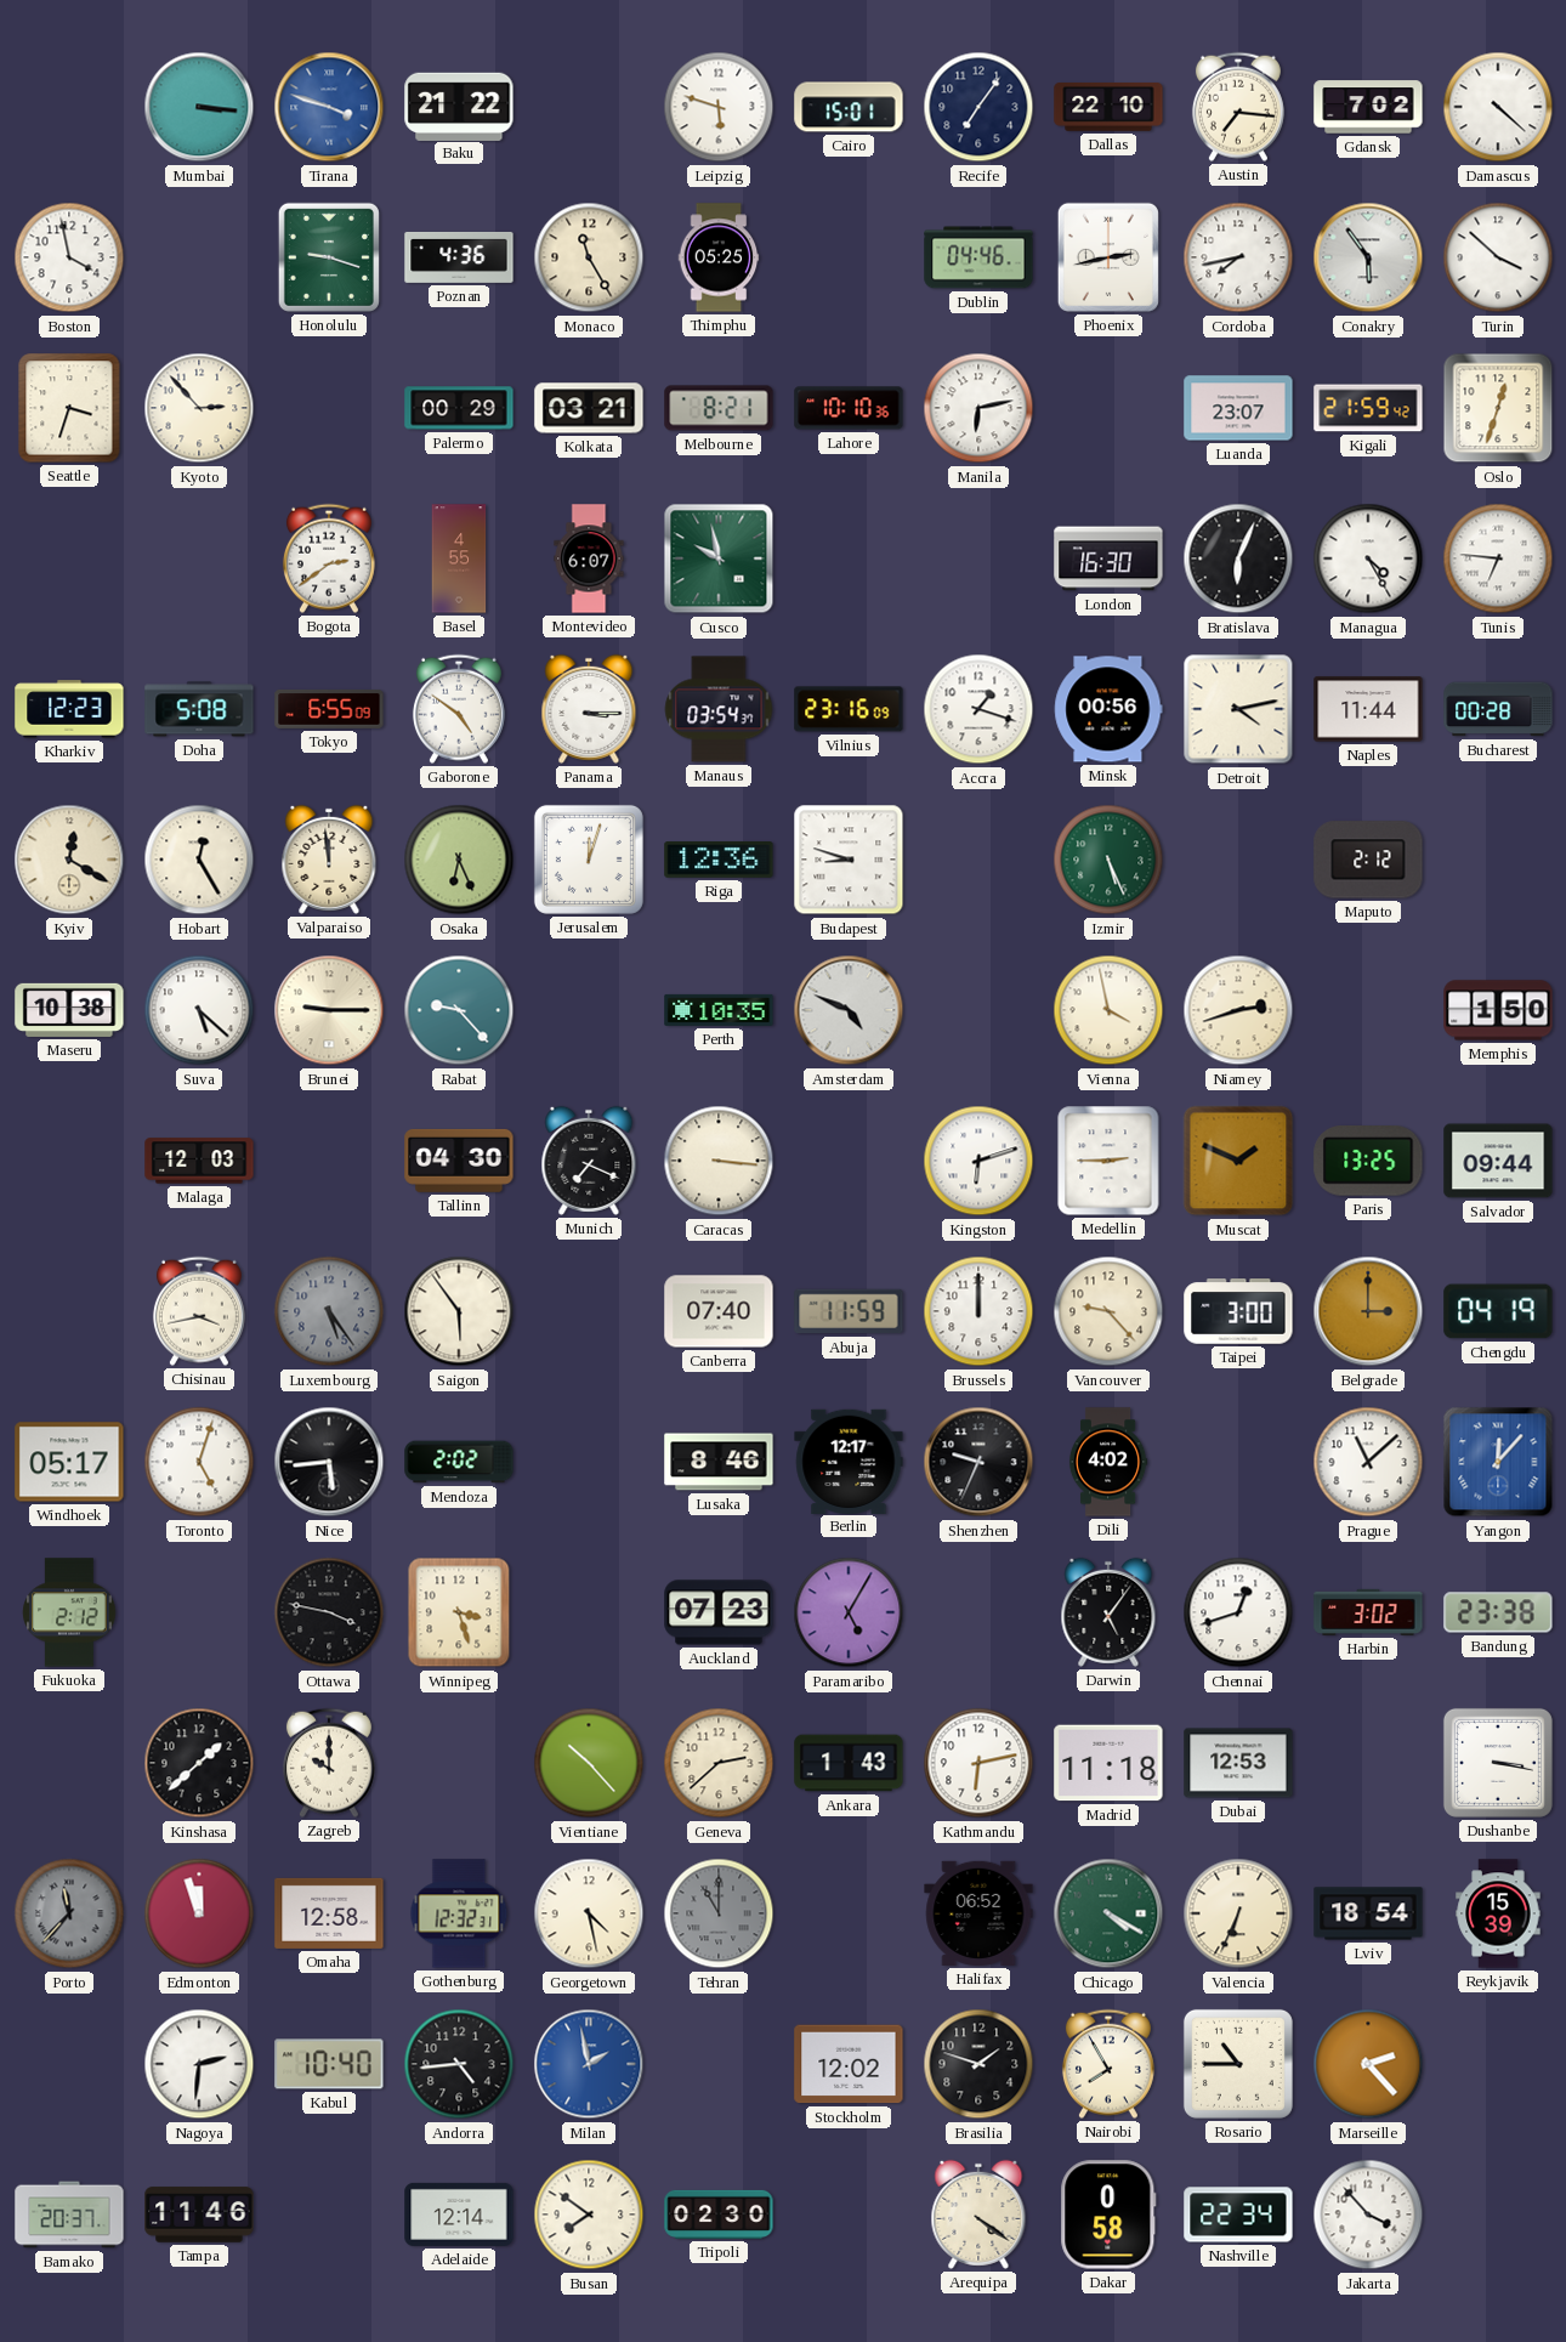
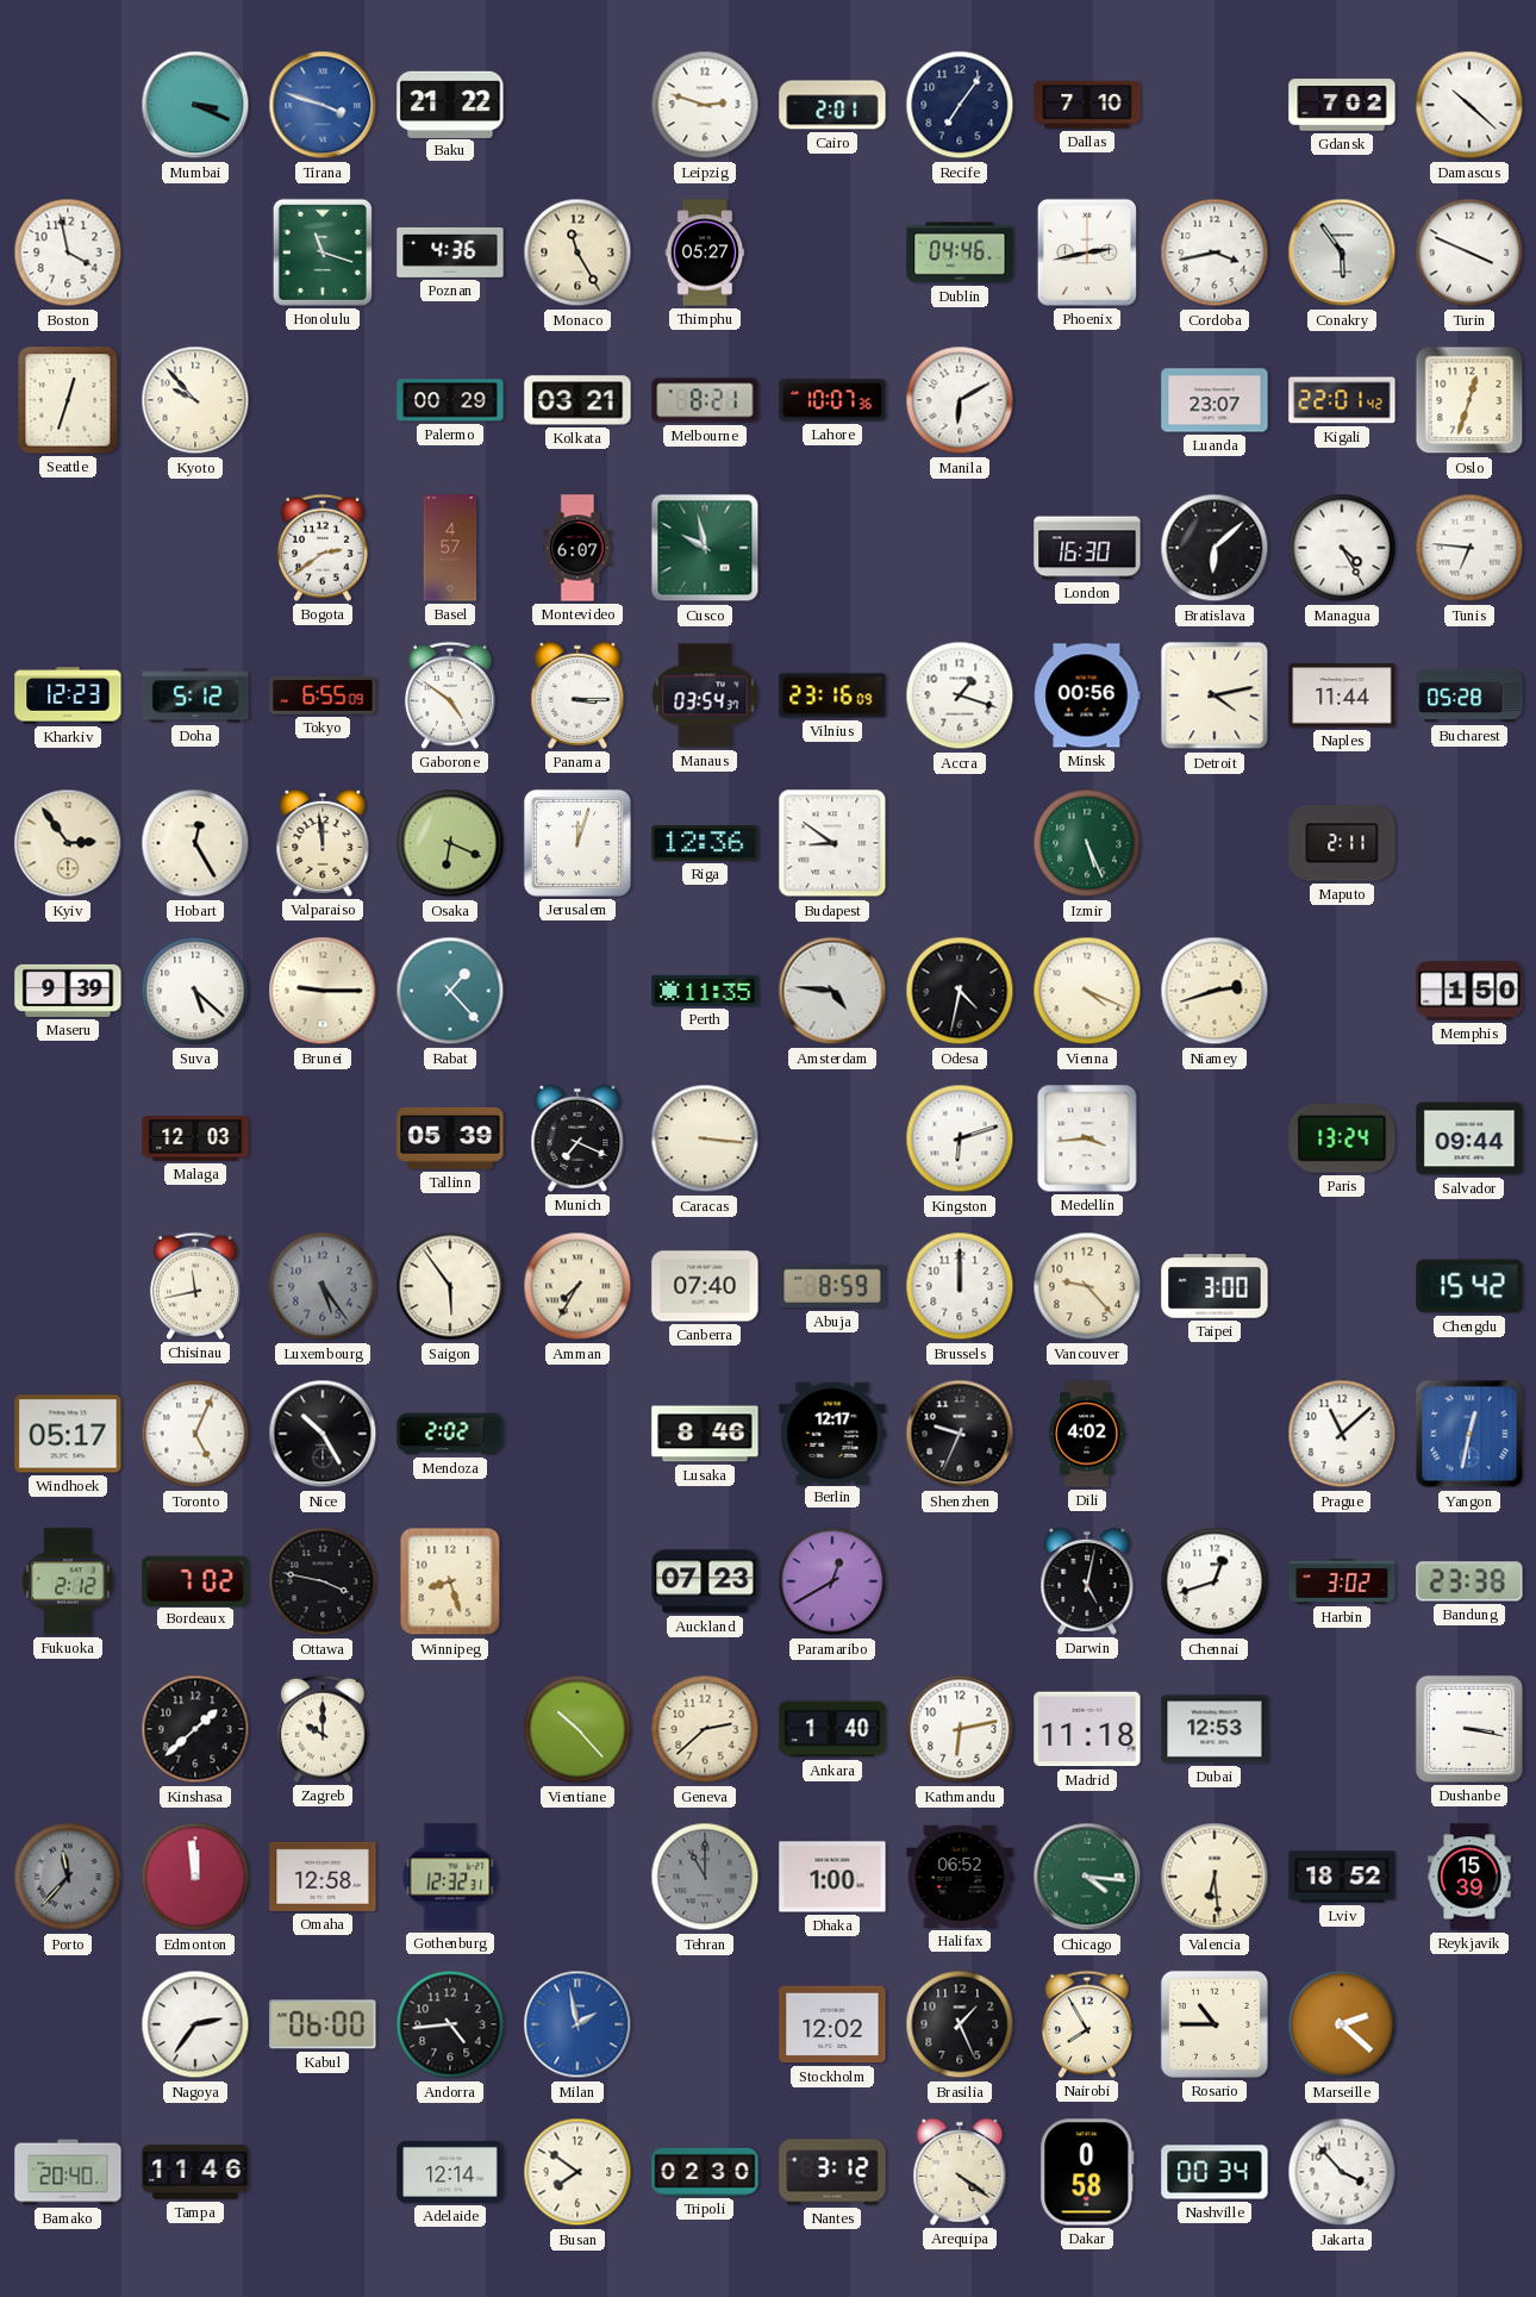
Mumbai: 3:16 -> 3:19 (195, 105)
Leipzig: 5:48 -> 2:48 (705, 105)
Cairo: 15:01 -> 2:01 (832, 105)
Dallas: 22:10 -> 7:10 (1087, 105)
Austin: 7:16 -> none (1238, 107)
Damascus: 4:22 -> 10:22 (1469, 105)
Honolulu: 9:18 -> 11:18 (323, 252)
Thimphu: 05:25 -> 05:27 (705, 252)
Cordoba: 7:43 -> 3:43 (1215, 252)
Turin: 3:52 -> 3:49 (1469, 252)
Seattle: 3:33 -> 12:33 (68, 400)
Kyoto: 2:53 -> 9:53 (195, 400)
Lahore: 10:10 -> 10:07 (832, 400)
Manila: 6:13 -> 6:10 (960, 400)
Kigali: 21:59 -> 22:01 (1342, 400)
Basel: 4:55 -> 4:57 (450, 548)
Bratislava: 6:04 -> 6:08 (1215, 548)
Doha: 5:08 -> 5:12 (195, 695)
Bucharest: 00:28 -> 05:28 (1469, 695)
Kyiv: 12:20 -> 2:54 (68, 843)
Osaka: 6:26 -> 6:19 (450, 843)
Budapest: 8:48 -> 8:51 (832, 843)
Maputo: 2:12 -> 2:11 (1342, 843)
Maseru: 10:38 -> 9:39 (68, 991)
Rabat: 9:23 -> 1:23 (450, 991)
Perth: 10:35 -> 11:35 (705, 991)
Amsterdam: 4:49 -> 4:46 (832, 991)
Odesa: none -> 4:32 (960, 991)
Vienna: 3:58 -> 4:19 (1087, 991)
Tallinn: 04:30 -> 05:39 (450, 1138)
Medellin: 2:45 -> 3:44 (1087, 1138)
Muscat: 1:49 -> none (1238, 1161)
Paris: 13:25 -> 13:24 (1342, 1140)
Chisinau: 3:43 -> 11:43 (195, 1286)
Amman: none -> 7:35 (577, 1286)
Abuja: 11:59 -> 8:59 (832, 1286)
Belgrade: 3:00 -> none (1368, 1311)
Chengdu: 04:19 -> 15:42 (1469, 1286)
Toronto: 5:03 -> 5:04 (195, 1434)
Nice: 5:44 -> 10:25 (323, 1434)
Yangon: 12:07 -> 12:32 (1469, 1434)
Bordeaux: none -> 7:02 (195, 1580)
Winnipeg: 3:27 -> 8:27 (450, 1581)
Paramaribo: 5:05 -> 12:40 (832, 1581)
Darwin: 5:06 -> 5:02 (1087, 1581)
Ankara: 1:43 -> 1:40 (832, 1729)
Edmonton: 11:57 -> 11:59 (195, 1877)
Georgetown: 4:28 -> none (589, 1913)
Dhaka: none -> 1:00 (832, 1877)
Chicago: 4:20 -> 4:16 (1087, 1877)
Valencia: 6:34 -> 6:29 (1215, 1877)
Lviv: 18:54 -> 18:52 (1342, 1877)
Nagoya: 2:31 -> 2:36 (195, 2024)
Kabul: 10:40 -> 06:00 (323, 2024)
Brasilia: 1:48 -> 1:26 (960, 2024)
Marseille: 2:23 -> 2:22 (1342, 2024)
Bamako: 20:37 -> 20:40 (68, 2172)
Nantes: none -> 3:12 (832, 2172)
Nashville: 22:34 -> 00:34 (1215, 2172)
